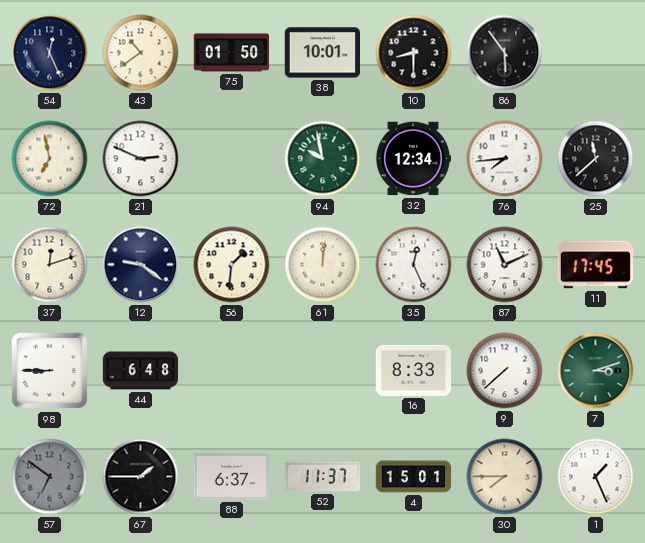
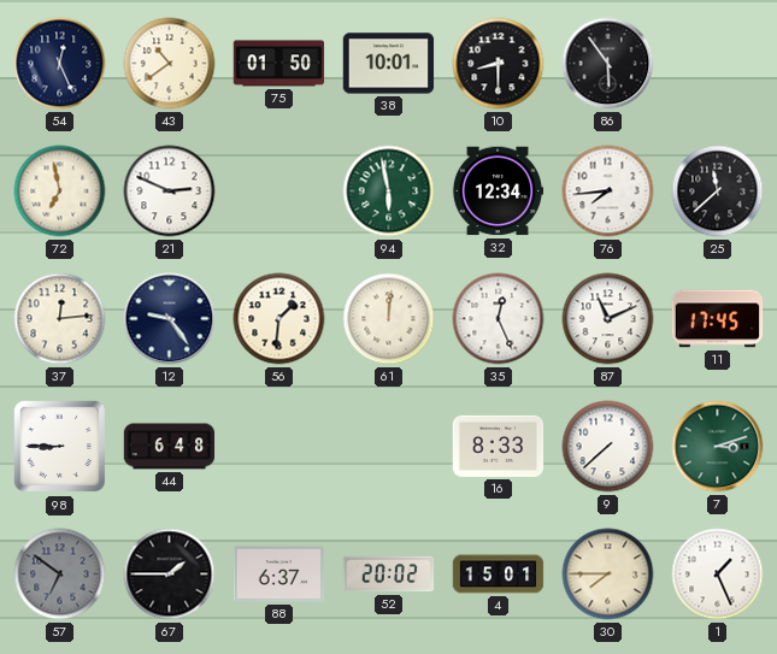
94: 9:58 -> 5:58 (389, 192)
37: 12:12 -> 12:14 (60, 319)
12: 9:21 -> 9:24 (170, 319)
52: 11:37 -> 20:02 (389, 575)
